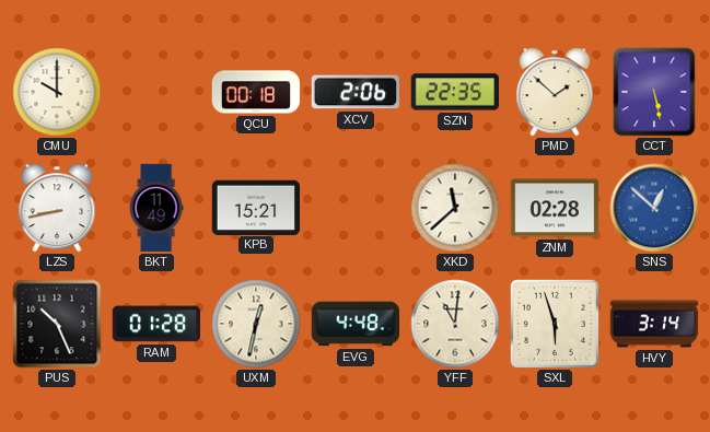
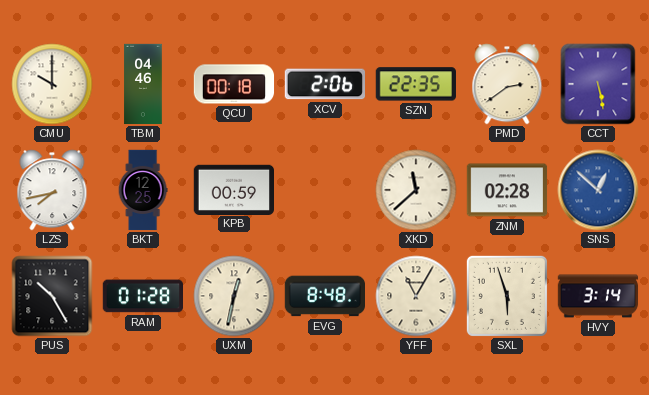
TBM: none -> 04:46 (143, 84)
PMD: 1:52 -> 2:39 (507, 84)
LZS: 8:43 -> 7:43 (52, 190)
BKT: 11:49 -> 12:25 (143, 190)
KPB: 15:21 -> 00:59 (233, 189)
PUS: 10:26 -> 10:25 (52, 296)
EVG: 4:48 -> 8:48 (324, 296)
YFF: 11:01 -> 11:05 (416, 296)
